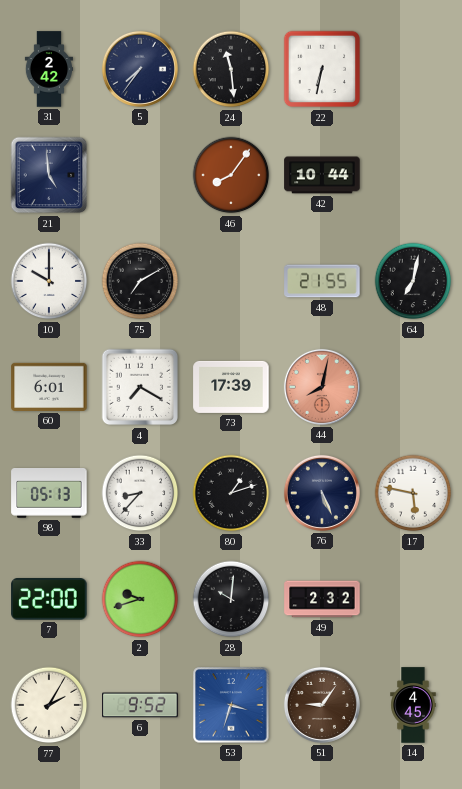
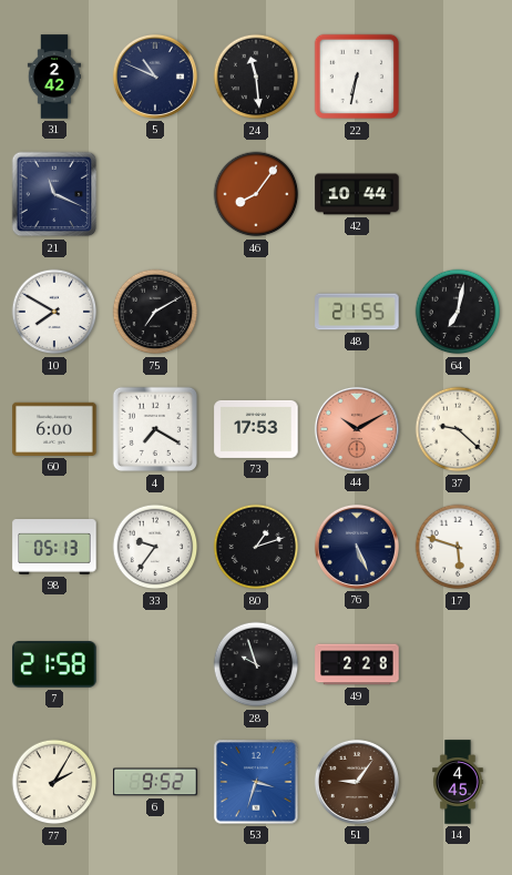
5: 7:36 -> 10:49 (155, 77)
21: 4:59 -> 11:19 (54, 194)
10: 10:00 -> 7:50 (54, 312)
60: 6:01 -> 6:00 (54, 429)
73: 17:39 -> 17:53 (256, 429)
44: 8:02 -> 10:10 (357, 429)
37: none -> 9:22 (458, 429)
33: 8:37 -> 9:36 (155, 547)
17: 5:47 -> 5:48 (458, 547)
7: 22:00 -> 21:58 (54, 664)
2: 9:42 -> none (140, 599)
28: 10:01 -> 9:57 (256, 664)
49: 2:32 -> 2:28 (357, 664)
